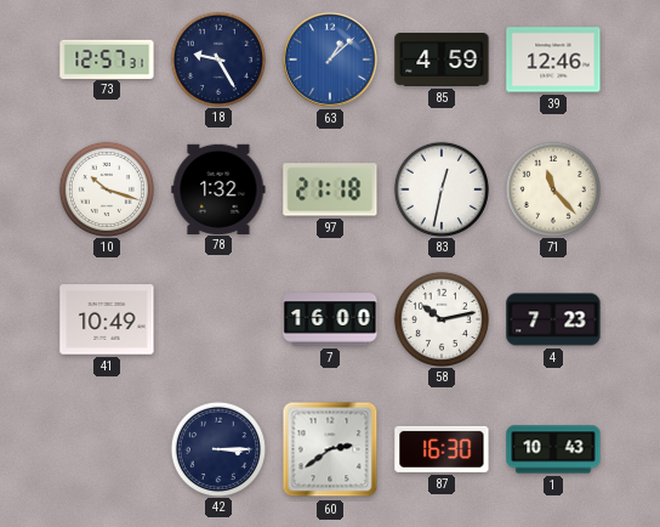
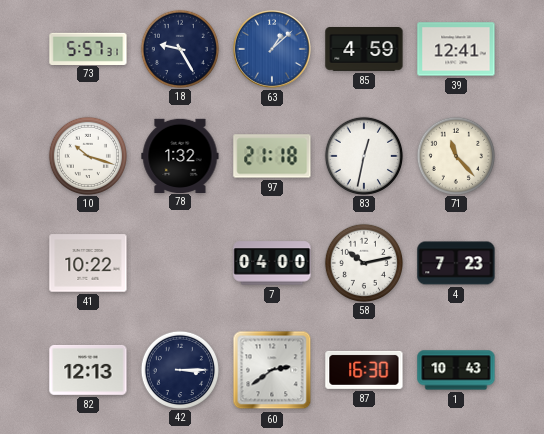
73: 12:57 -> 5:57 (88, 48)
39: 12:46 -> 12:41 (456, 49)
41: 10:49 -> 10:22 (88, 263)
7: 16:00 -> 04:00 (272, 263)
82: none -> 12:13 (88, 370)
